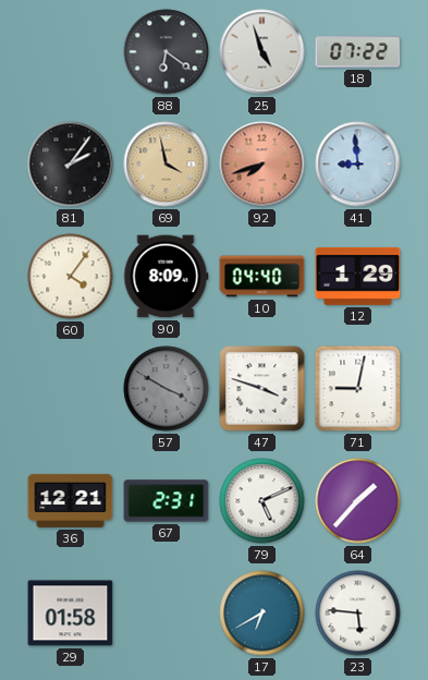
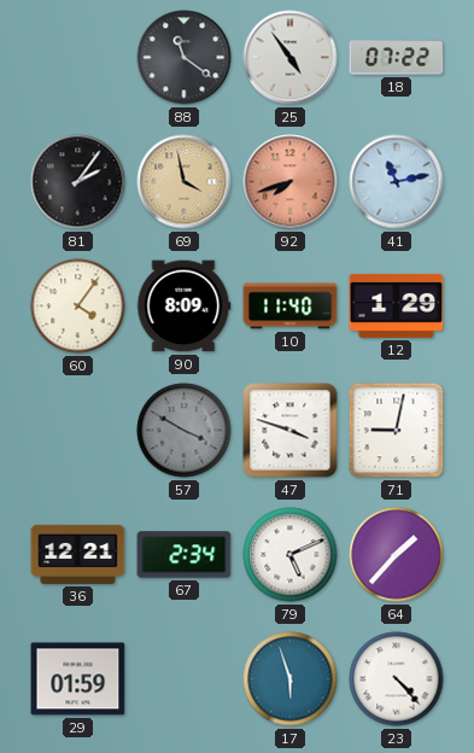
88: 6:21 -> 11:21 (185, 58)
25: 4:57 -> 4:54 (291, 58)
41: 8:59 -> 11:13 (397, 182)
10: 04:40 -> 11:40 (291, 307)
67: 2:31 -> 2:34 (185, 555)
29: 01:58 -> 01:59 (78, 679)
17: 6:40 -> 5:57 (291, 679)
23: 5:46 -> 4:23 (397, 679)
